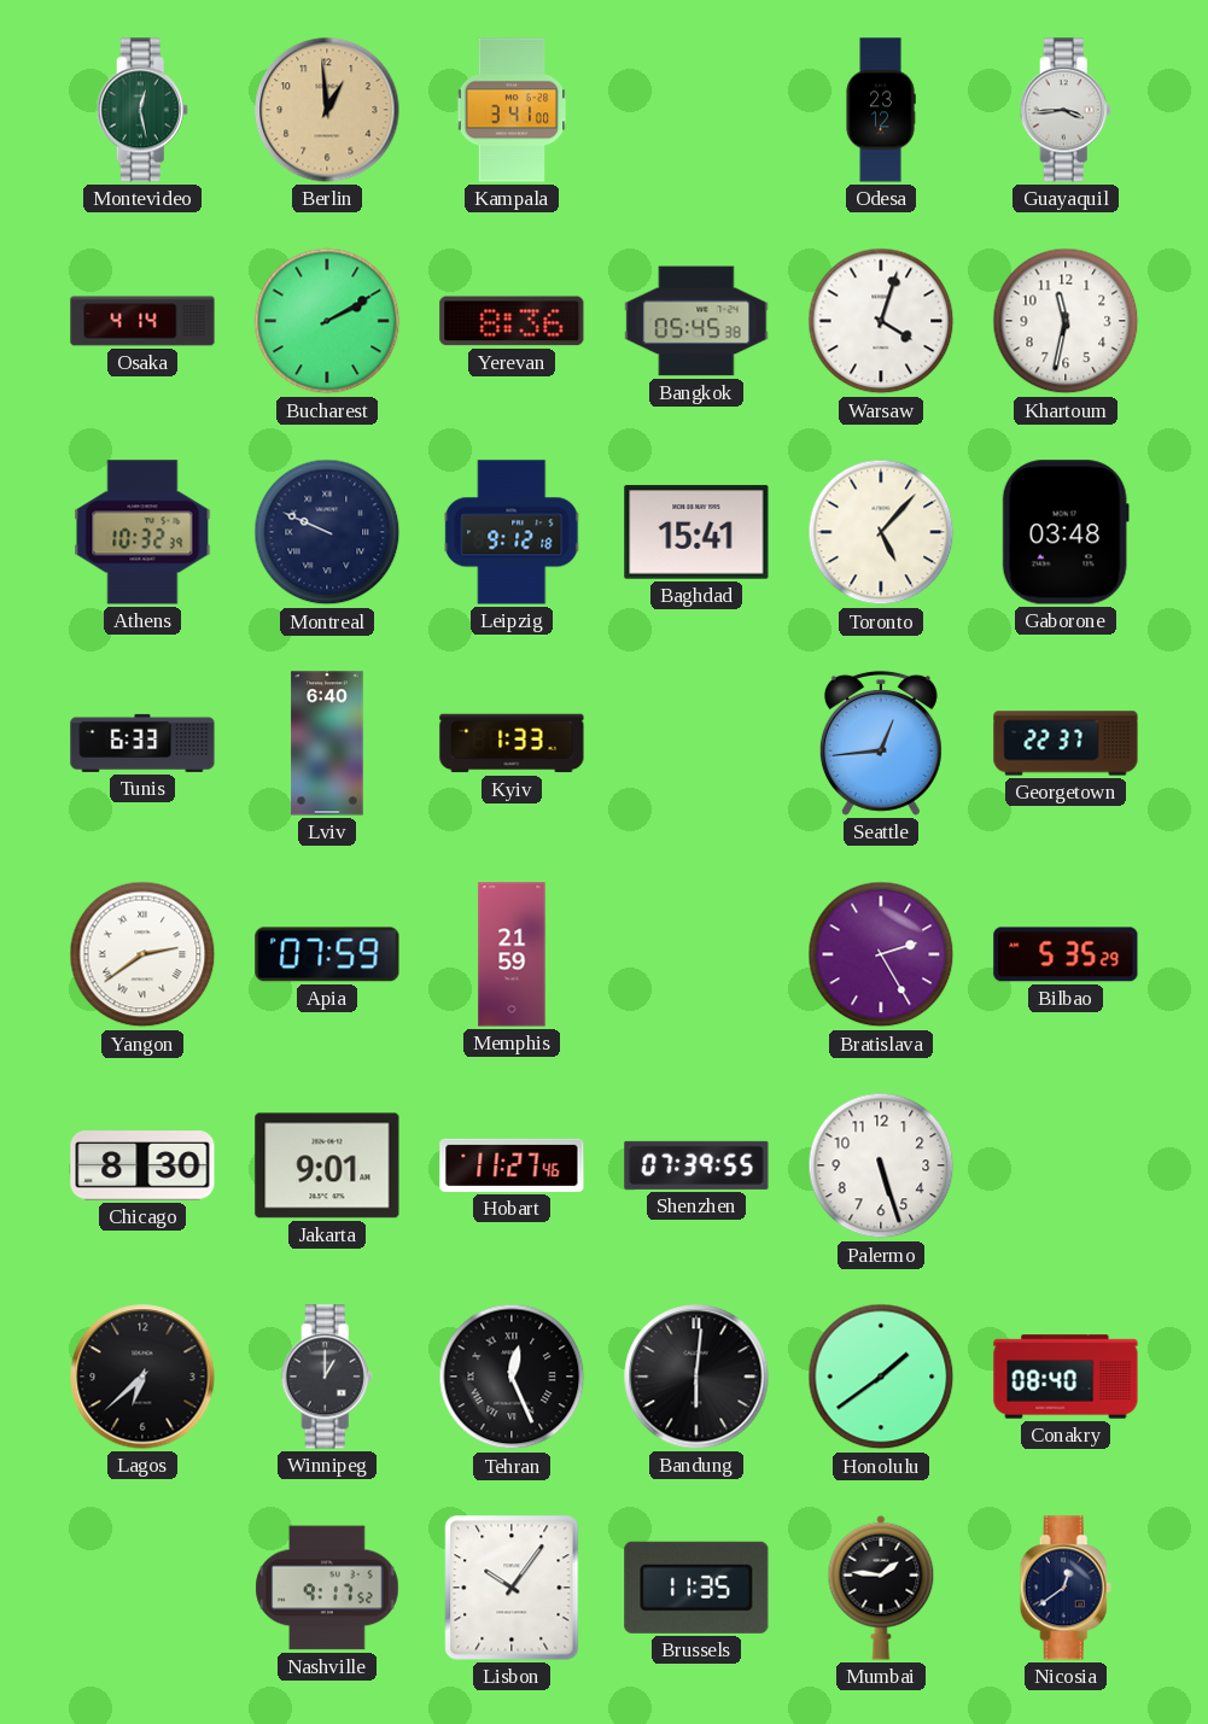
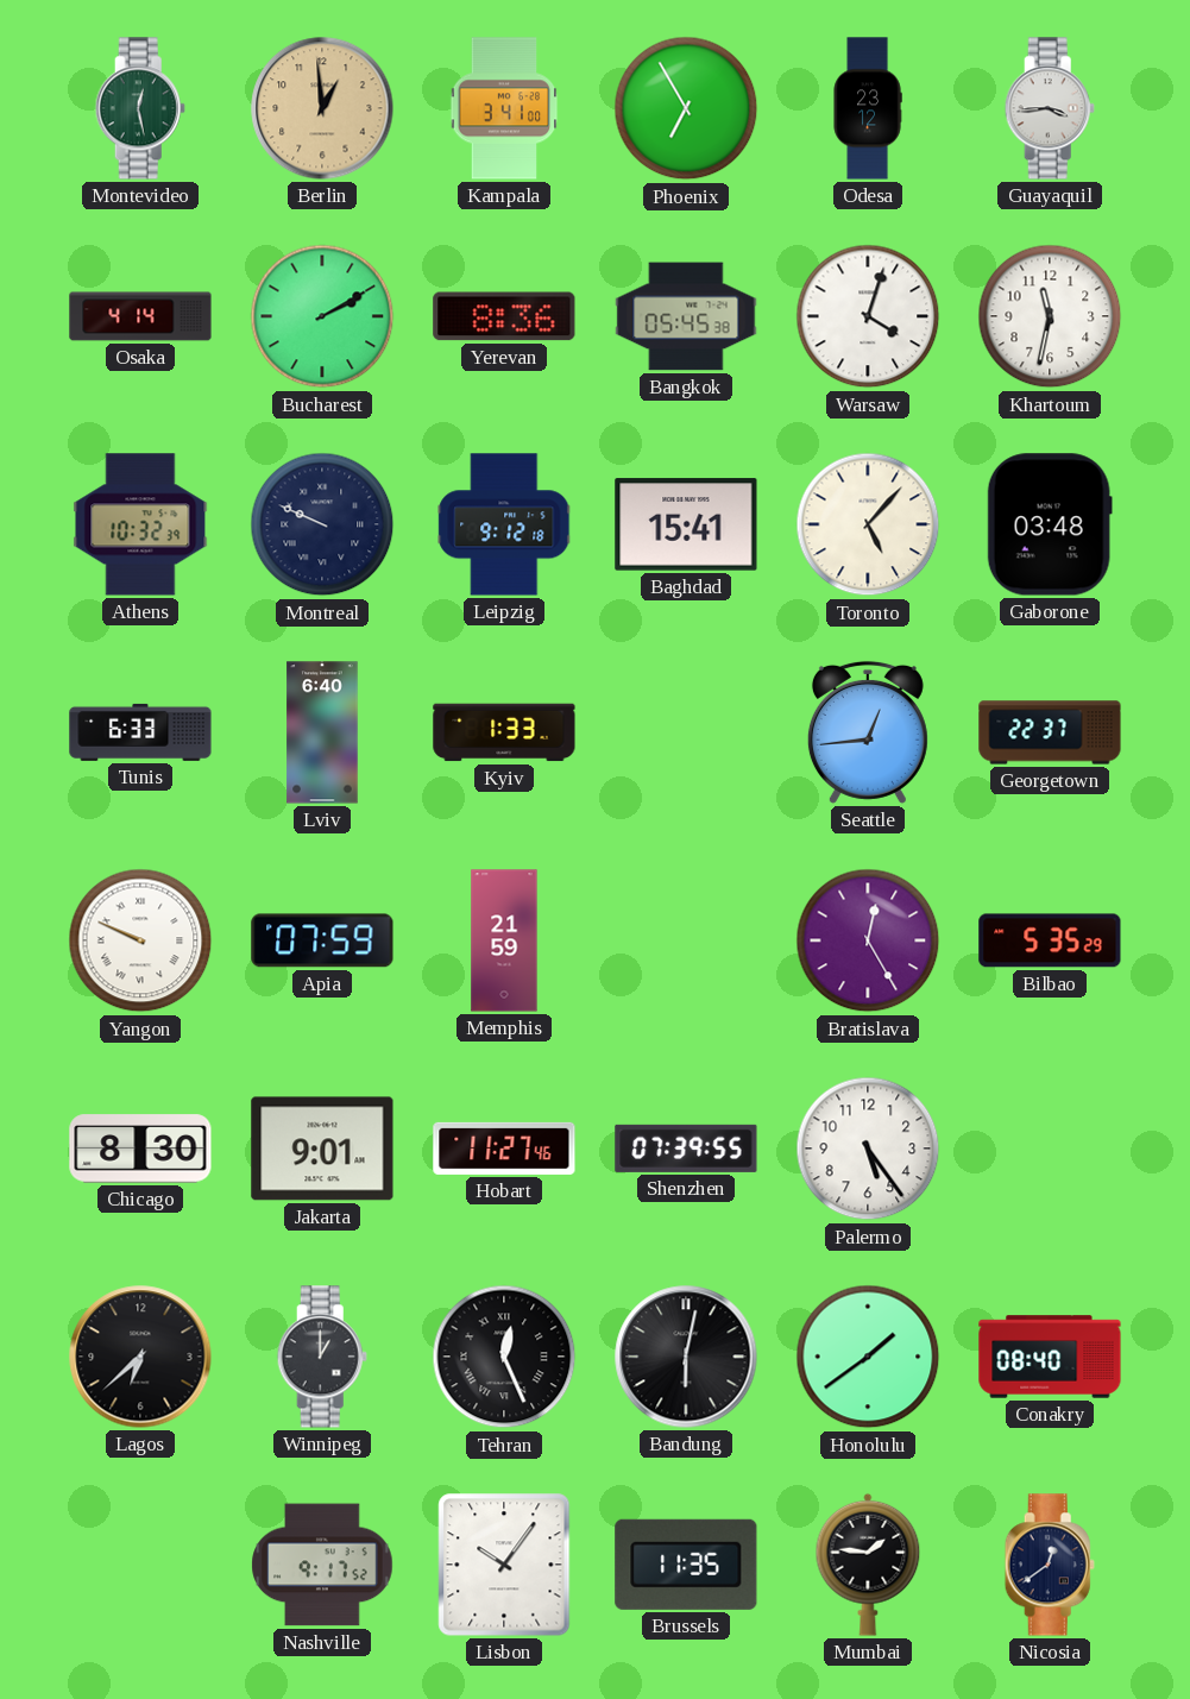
Phoenix: none -> 6:55 (686, 108)
Yangon: 2:39 -> 9:49 (140, 940)
Bratislava: 2:25 -> 12:25 (868, 940)
Palermo: 5:27 -> 5:24 (868, 1149)
Bandung: 6:01 -> 6:02 (686, 1357)
